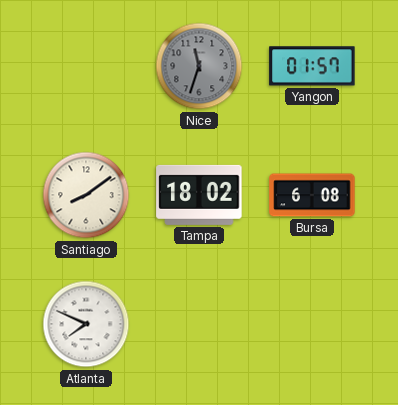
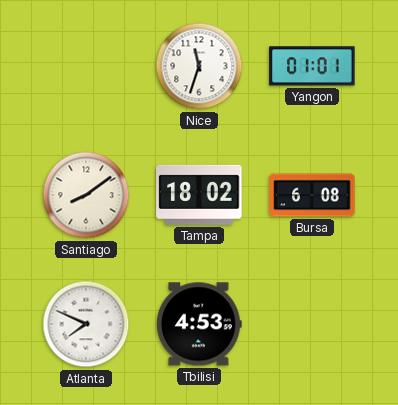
Nice dial: grey -> white (199, 66)
Yangon: 01:57 -> 01:01 (312, 66)
Tbilisi: none -> 4:53 (200, 324)
